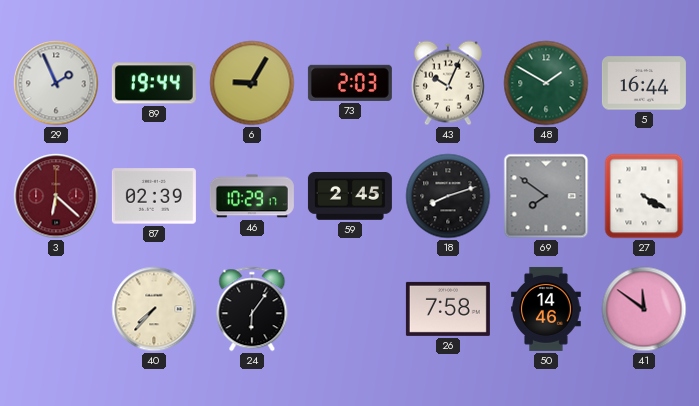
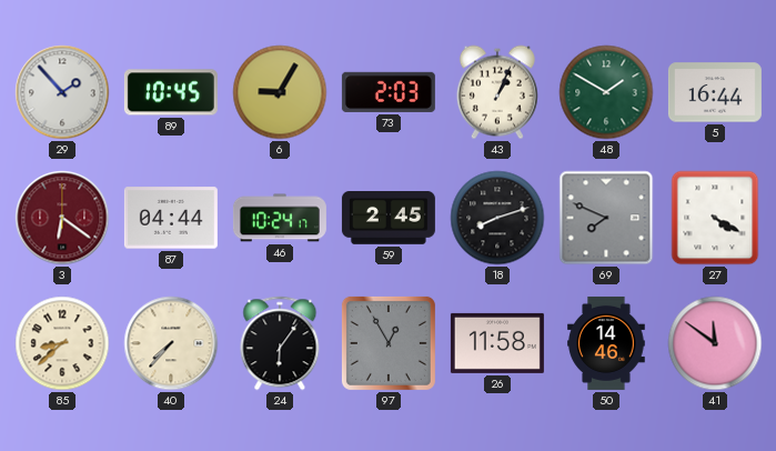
29: 1:56 -> 1:53 (62, 92)
89: 19:44 -> 10:45 (171, 92)
43: 10:04 -> 1:04 (497, 92)
3: 6:22 -> 6:21 (62, 218)
87: 02:39 -> 04:44 (171, 218)
46: 10:29 -> 10:24 (280, 218)
69: 7:51 -> 7:49 (606, 218)
85: none -> 8:38 (62, 343)
97: none -> 12:55 (389, 343)
26: 7:58 -> 11:58 (497, 343)
